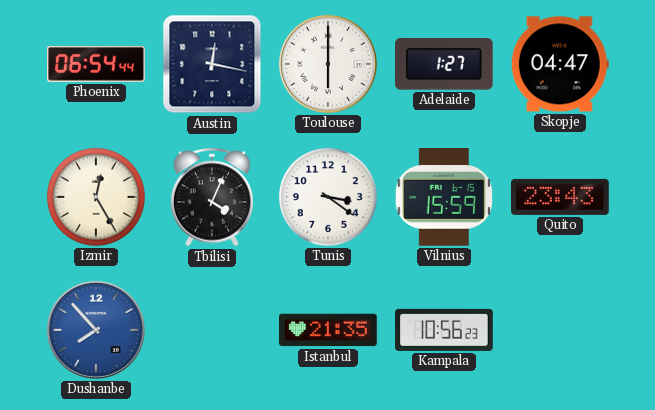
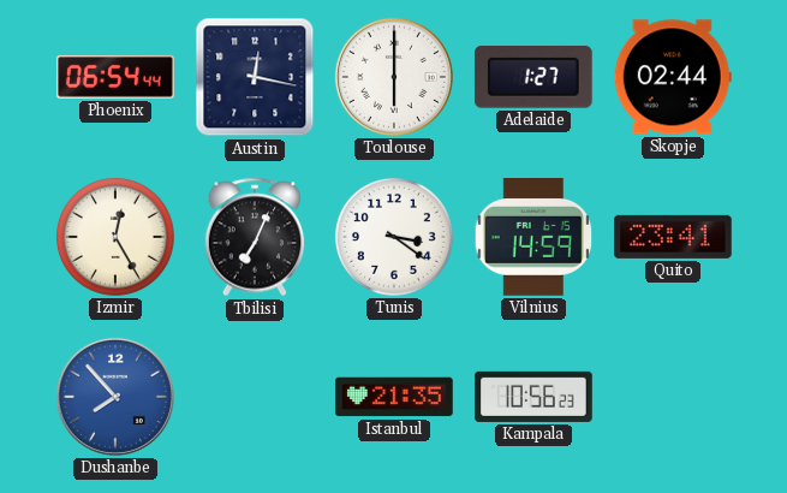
Skopje: 04:47 -> 02:44 (673, 77)
Tbilisi: 4:04 -> 7:04 (255, 237)
Vilnius: 15:59 -> 14:59 (533, 238)
Quito: 23:43 -> 23:41 (674, 237)
